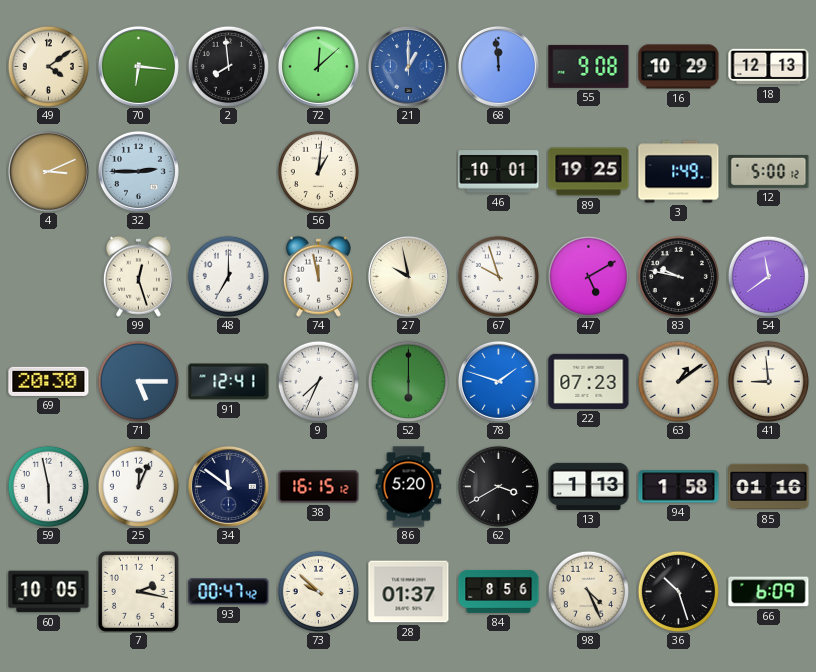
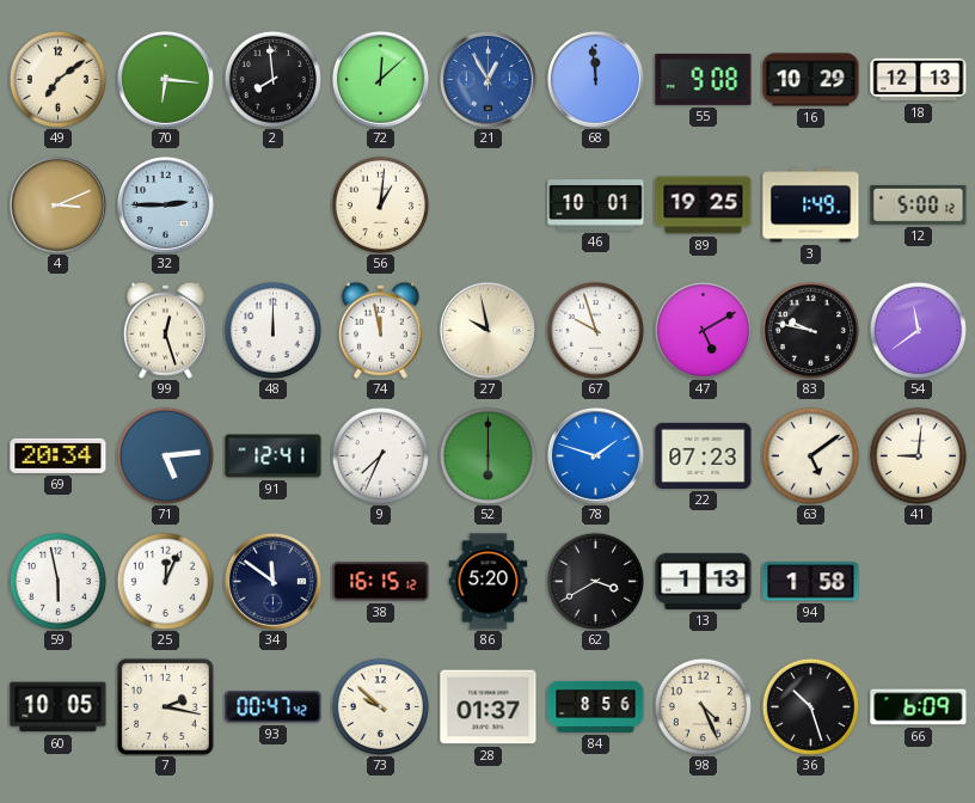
49: 4:09 -> 7:09 (57, 79)
21: 1:00 -> 12:55 (487, 79)
48: 7:00 -> 12:00 (272, 330)
69: 20:30 -> 20:34 (59, 455)
71: 5:15 -> 5:14 (165, 455)
63: 1:09 -> 5:09 (810, 455)
41: 8:59 -> 9:01 (918, 455)
85: 01:16 -> none (769, 487)
